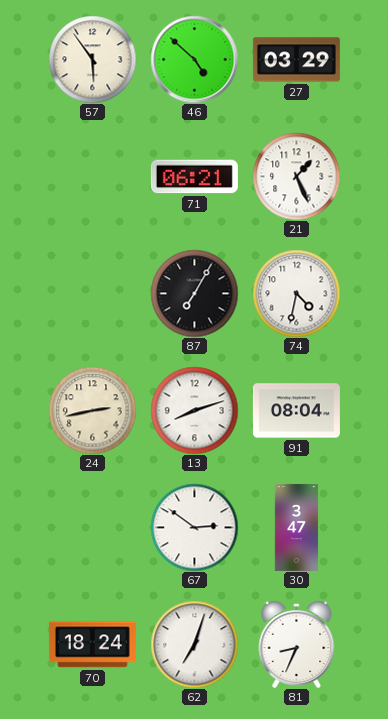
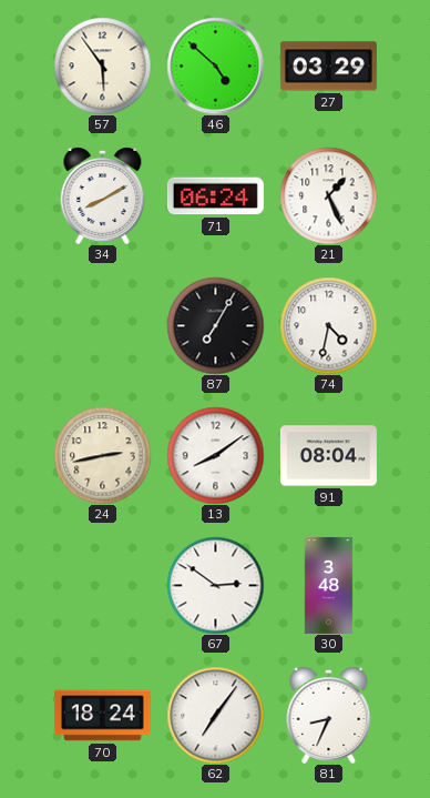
34: none -> 8:10 (103, 196)
71: 06:21 -> 06:24 (215, 196)
13: 8:12 -> 8:09 (215, 455)
30: 3:47 -> 3:48 (329, 585)
62: 7:03 -> 7:06 (215, 715)
